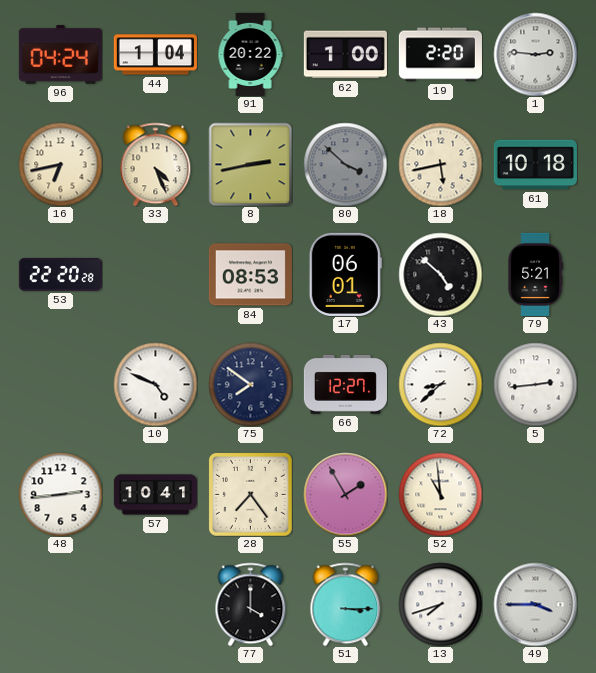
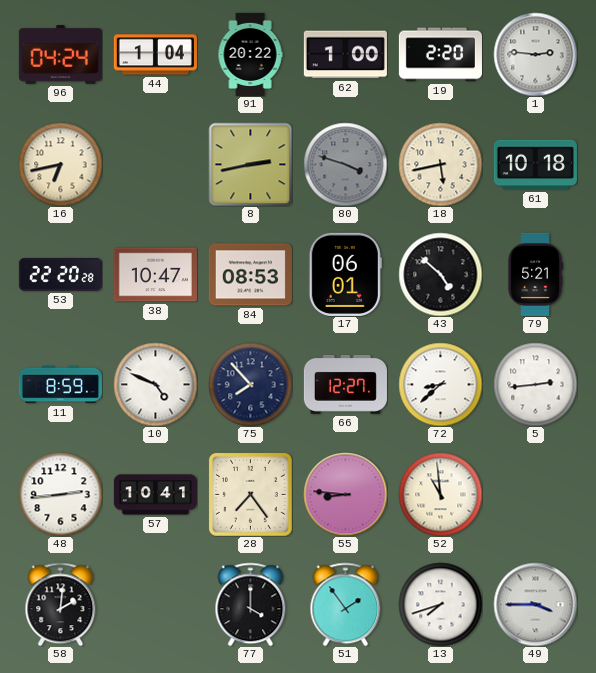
33: 4:26 -> none (156, 164)
80: 3:52 -> 3:48 (345, 164)
38: none -> 10:47 (155, 275)
11: none -> 8:59 (60, 385)
75: 7:51 -> 7:53 (250, 384)
55: 1:55 -> 8:46 (345, 494)
58: none -> 2:01 (61, 604)
51: 3:15 -> 1:54 (346, 604)
